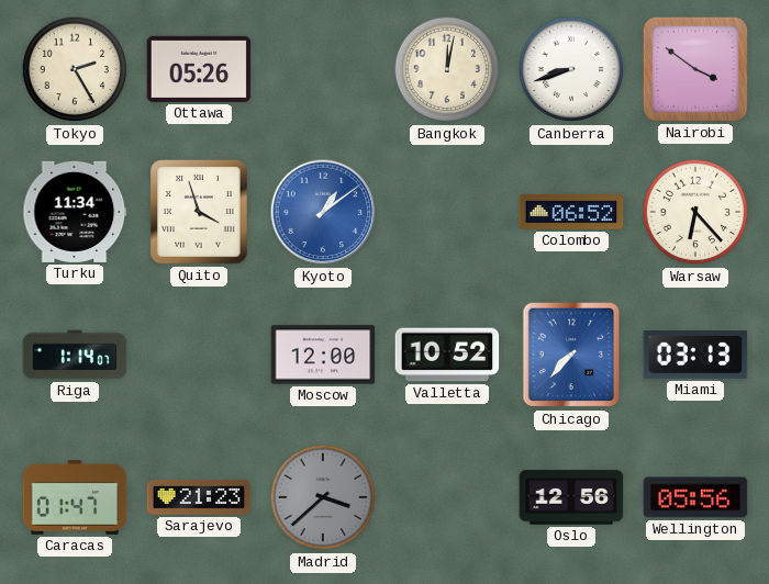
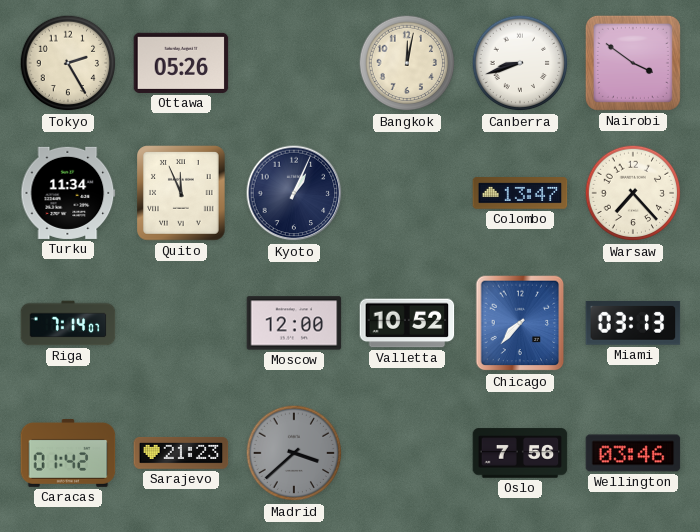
Quito: 3:57 -> 11:56 (181, 193)
Kyoto: 1:09 -> 1:04 (294, 193)
Kyoto dial: blue -> navy (294, 193)
Colombo: 06:52 -> 13:47 (520, 193)
Warsaw: 6:23 -> 7:23 (633, 193)
Riga: 1:14 -> 7:14 (68, 323)
Caracas: 01:47 -> 01:42 (68, 453)
Oslo: 12:56 -> 7:56 (520, 453)
Wellington: 05:56 -> 03:46 (633, 453)
